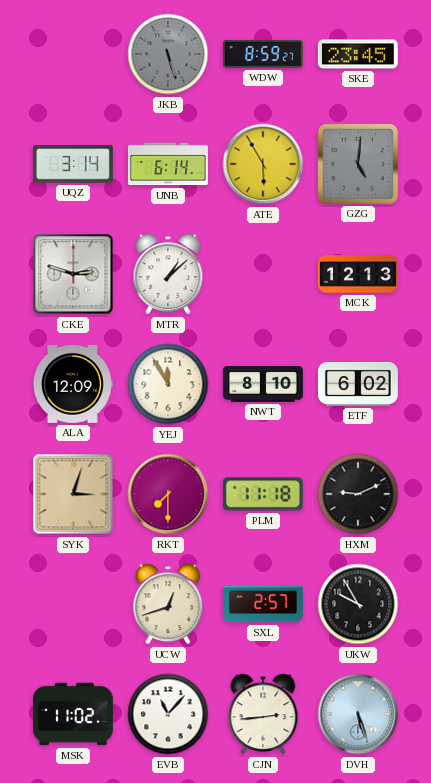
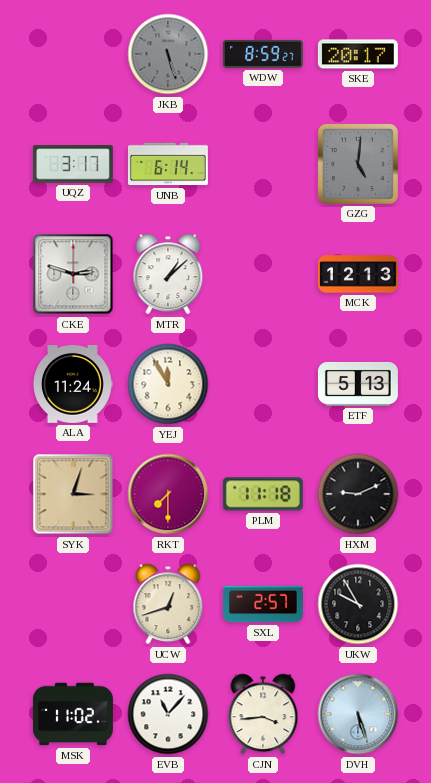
SKE: 23:45 -> 20:17 (358, 54)
UQZ: 3:14 -> 3:17 (73, 164)
ATE: 5:55 -> none (263, 164)
ALA: 12:09 -> 11:24 (73, 385)
NWT: 8:10 -> none (263, 385)
ETF: 6:02 -> 5:13 (358, 384)
CJN: 2:44 -> 3:44 (263, 714)
